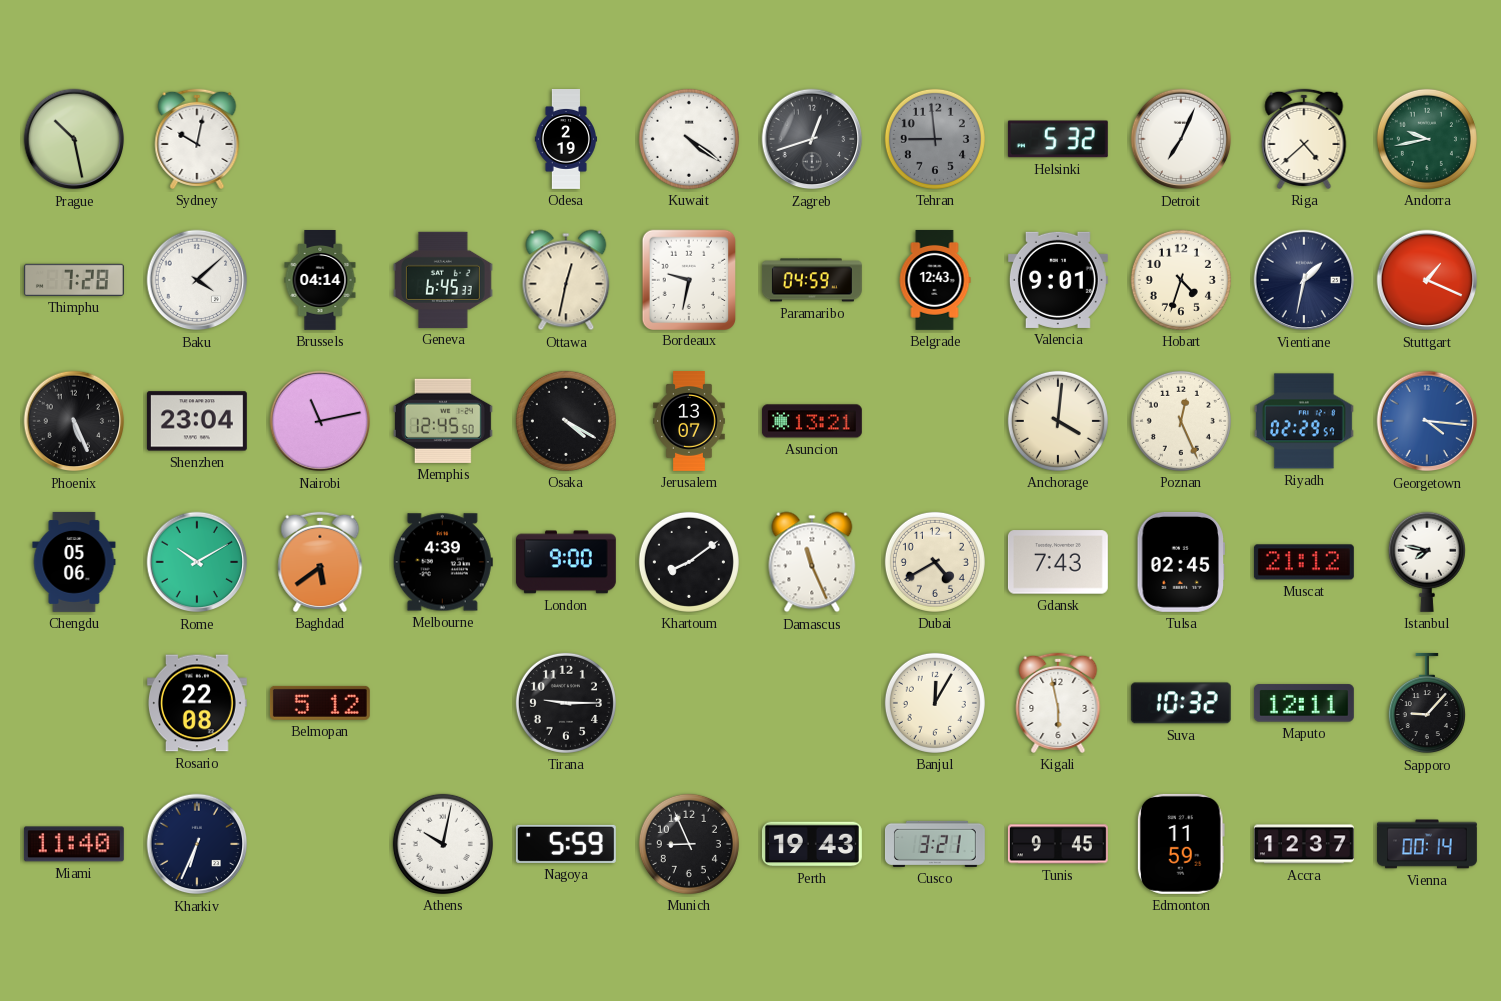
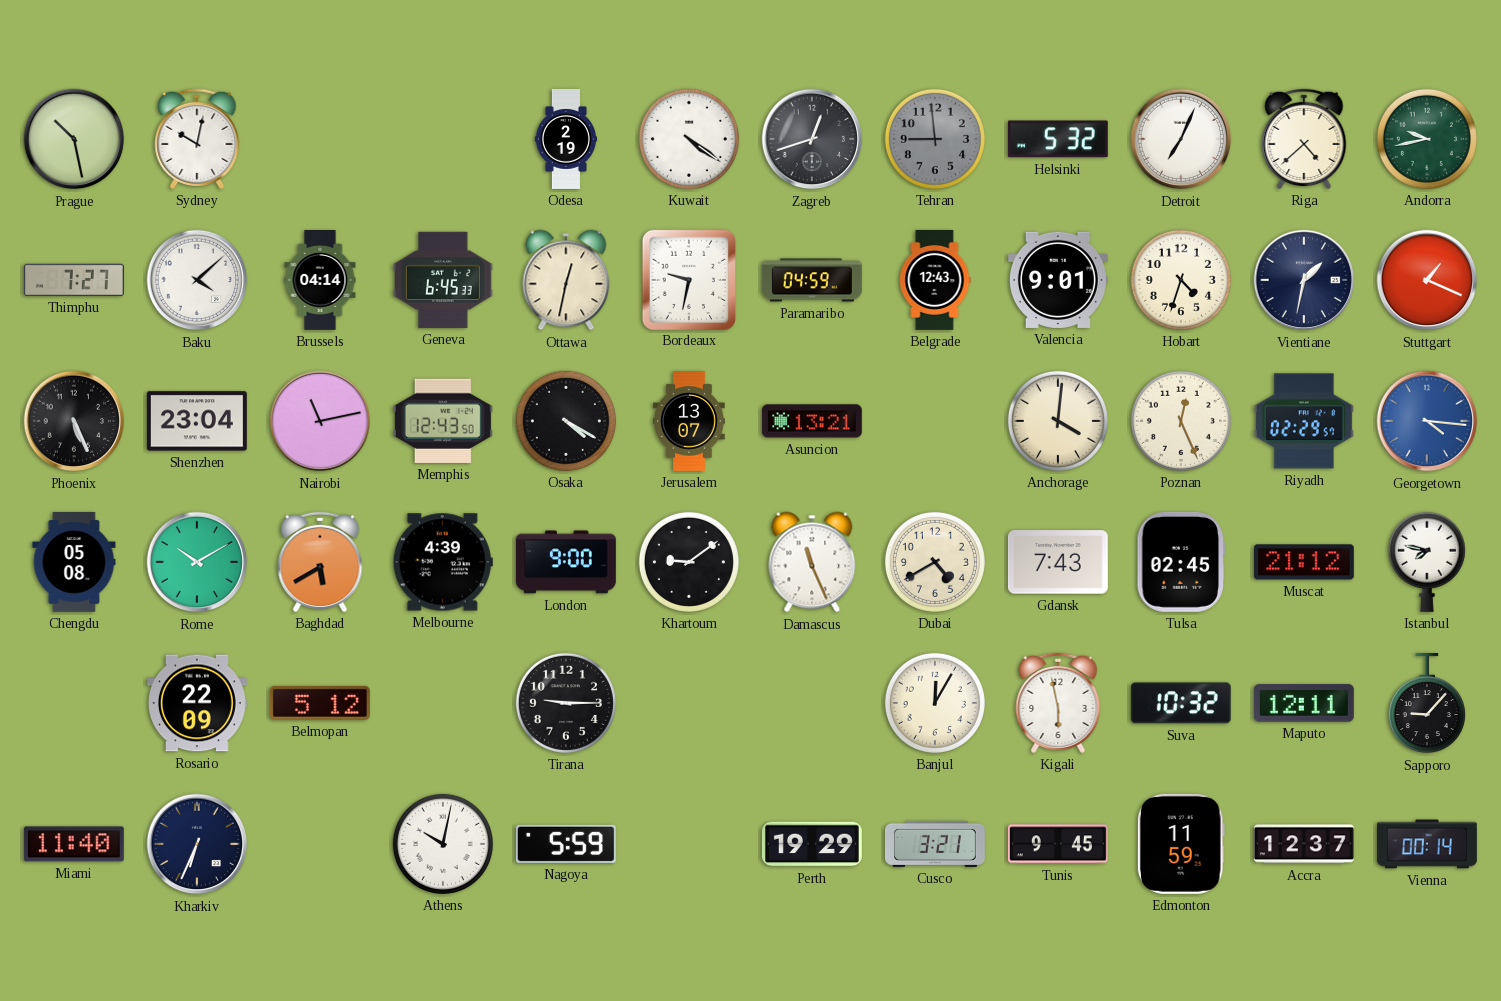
Thimphu: 7:28 -> 7:27 (74, 280)
Memphis: 12:45 -> 12:43 (443, 421)
Chengdu: 05:06 -> 05:08 (74, 562)
Baghdad: 5:39 -> 5:40 (320, 562)
Khartoum: 8:09 -> 9:09 (689, 562)
Rosario: 22:08 -> 22:09 (197, 703)
Munich: 8:56 -> none (689, 844)
Perth: 19:43 -> 19:29 (812, 844)
